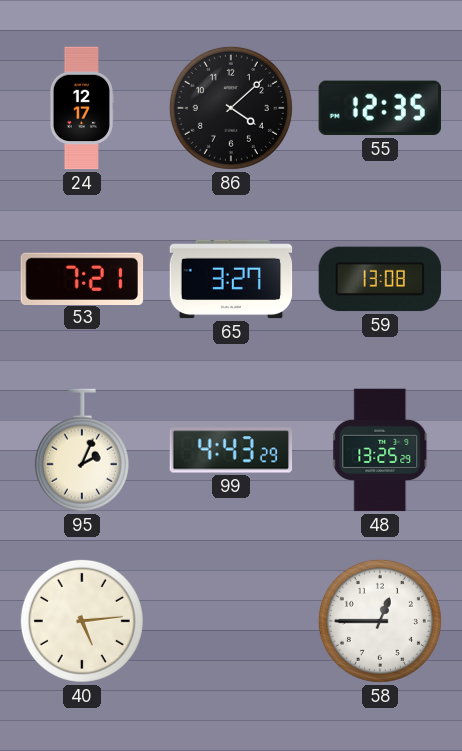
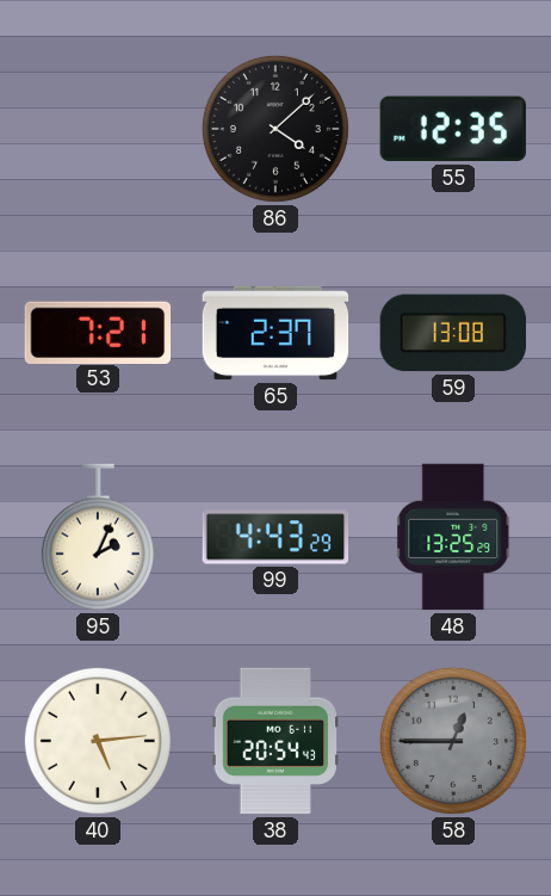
24: 12:17 -> none (81, 108)
65: 3:27 -> 2:37 (275, 333)
38: none -> 20:54 (275, 741)
58 dial: white -> grey (453, 741)
